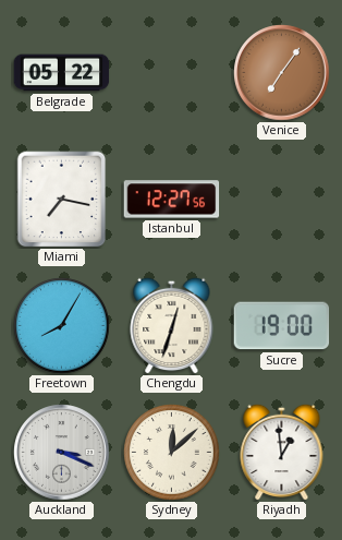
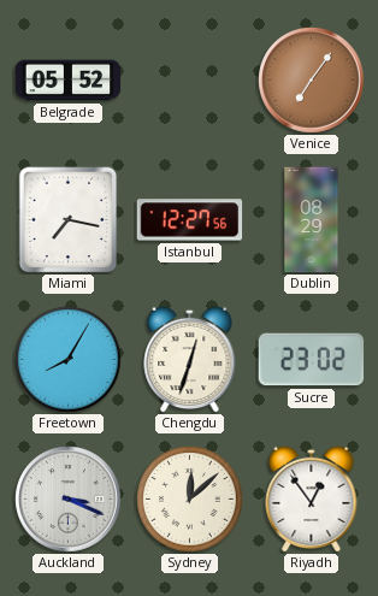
Belgrade: 05:22 -> 05:52 (69, 81)
Dublin: none -> 08:29 (312, 220)
Sucre: 19:00 -> 23:02 (312, 360)
Riyadh: 12:59 -> 12:54 (312, 498)
